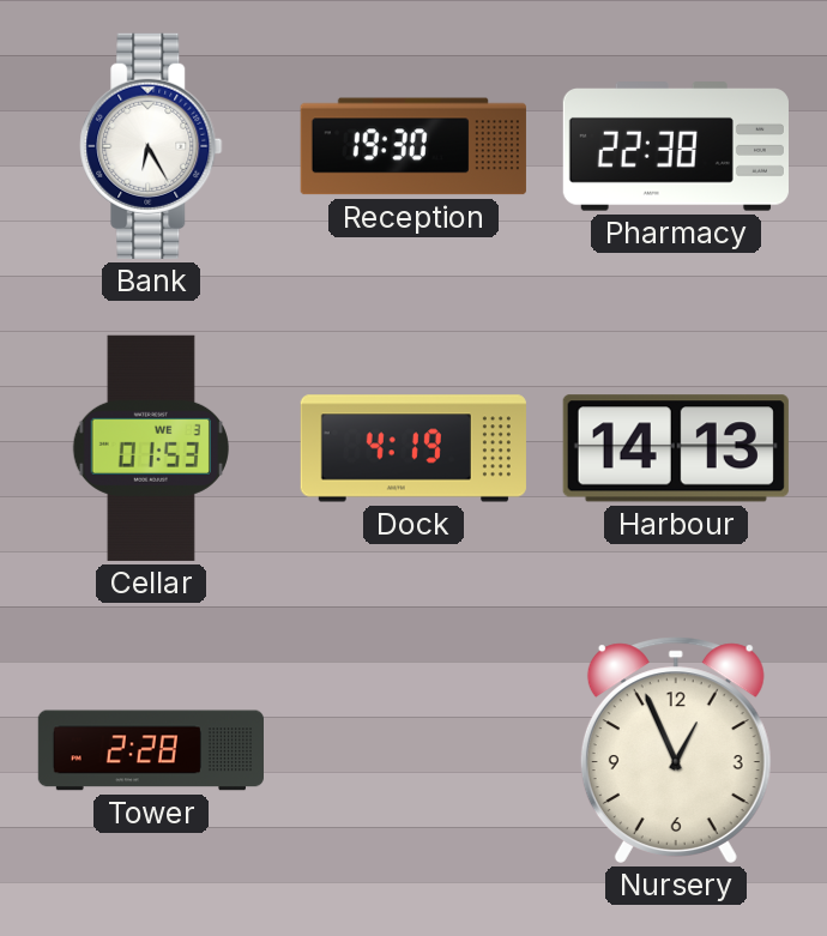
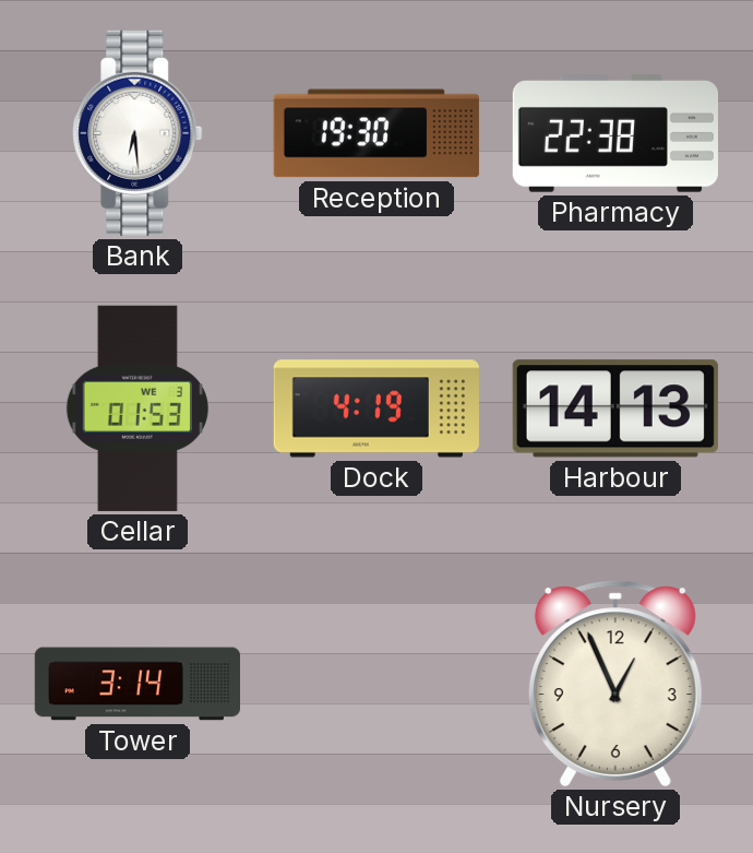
Bank: 6:25 -> 6:29 (138, 133)
Tower: 2:28 -> 3:14 (136, 684)
